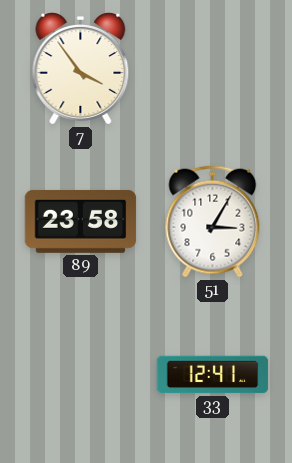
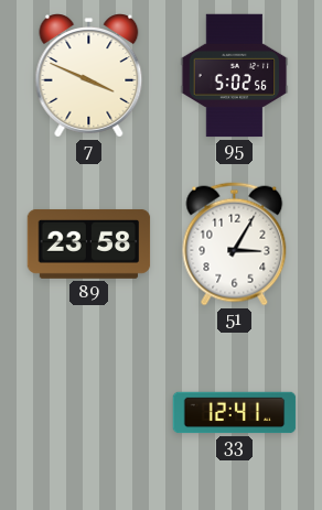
7: 3:54 -> 3:49 (89, 76)
95: none -> 5:02 (235, 76)
